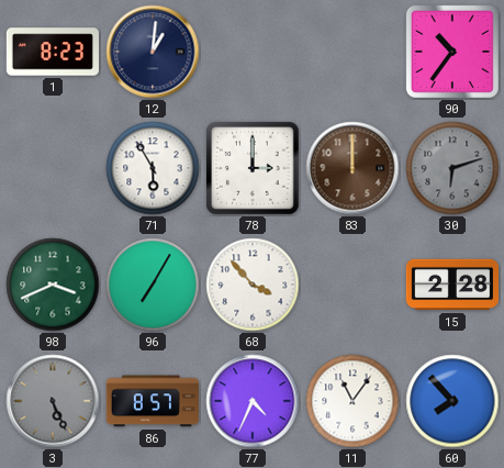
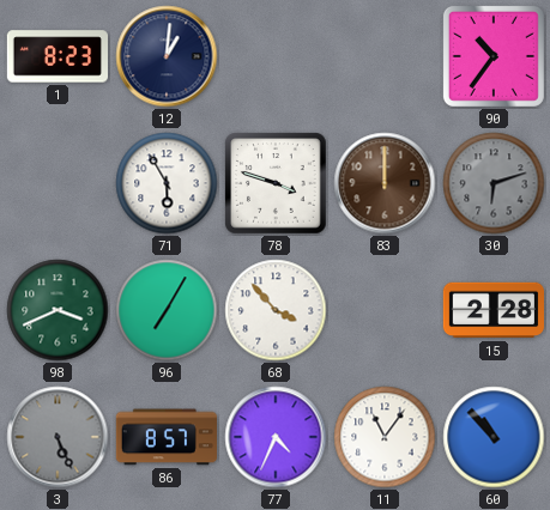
78: 3:00 -> 3:48 (276, 183)
60: 7:53 -> 10:53 (494, 437)
